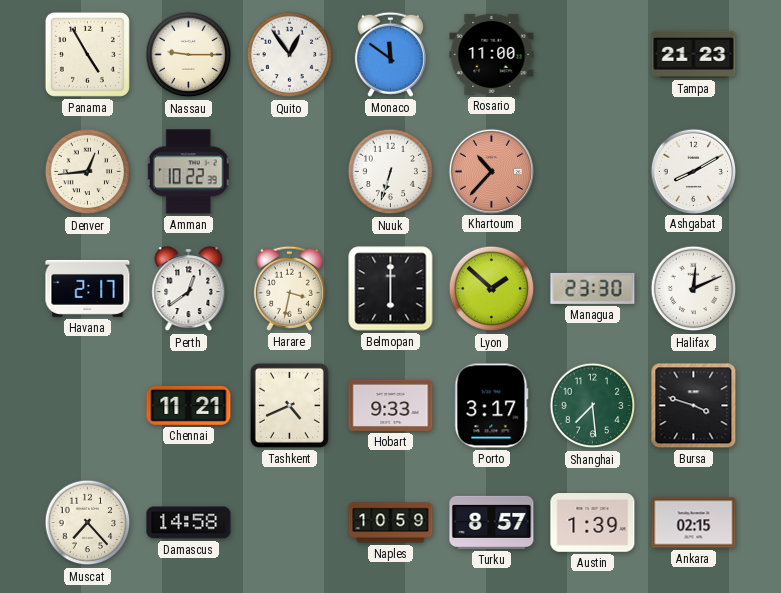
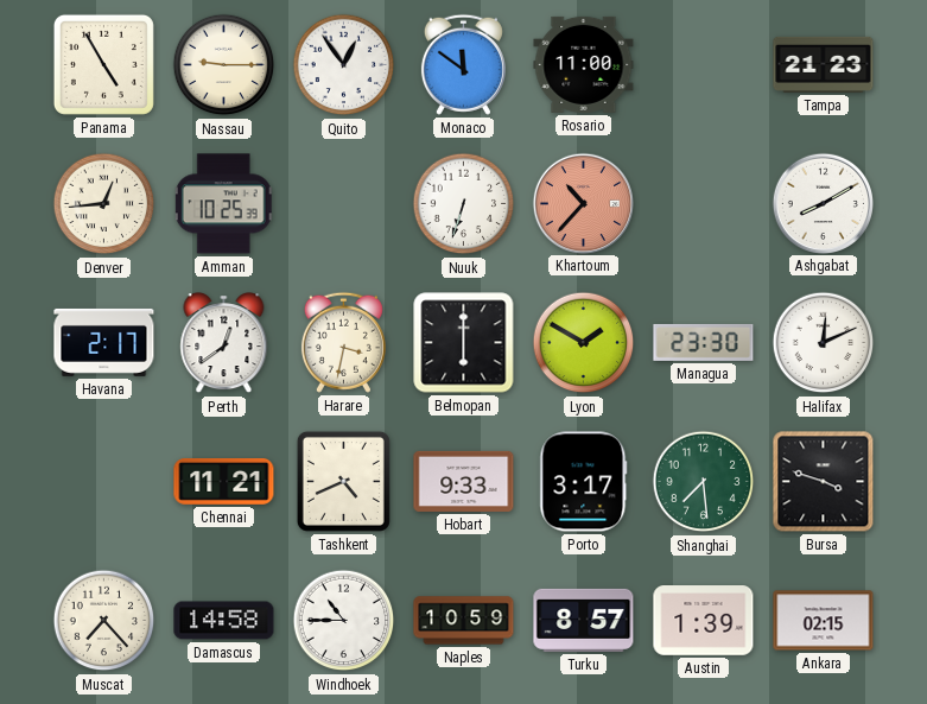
Amman: 10:22 -> 10:25 (223, 204)
Lyon: 1:52 -> 1:50 (584, 343)
Windhoek: none -> 10:45 (344, 621)
